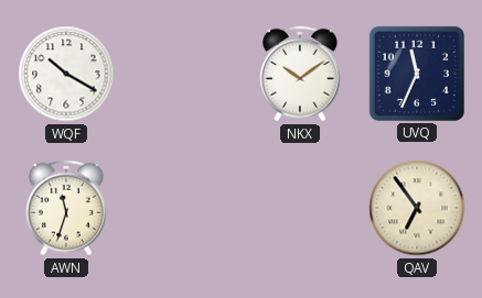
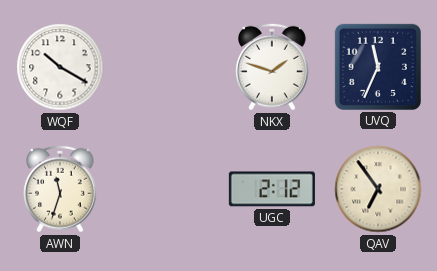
NKX: 10:09 -> 1:48 (272, 67)
UGC: none -> 2:12 (272, 189)
